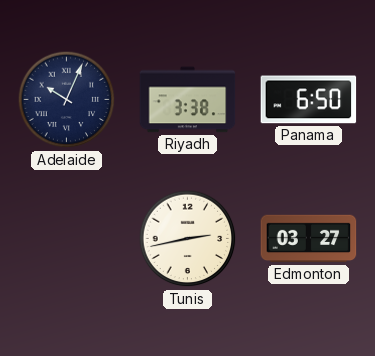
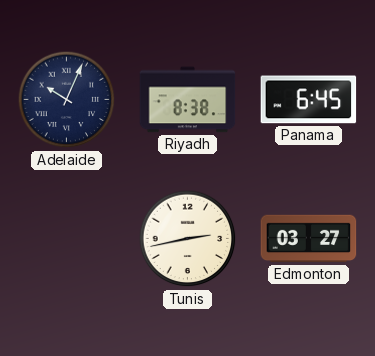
Riyadh: 3:38 -> 8:38 (188, 100)
Panama: 6:50 -> 6:45 (309, 100)
